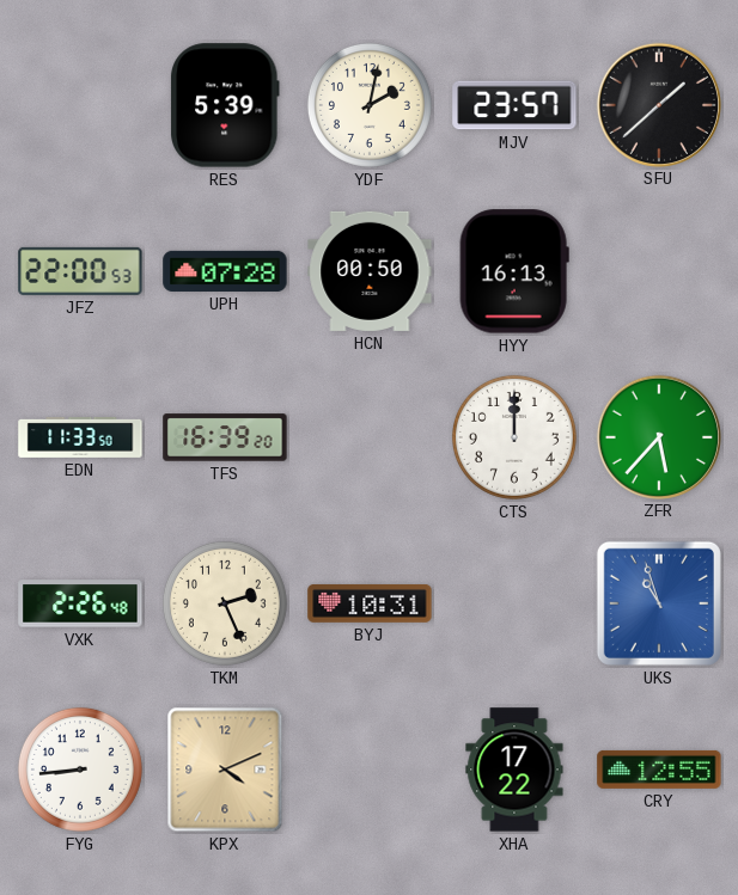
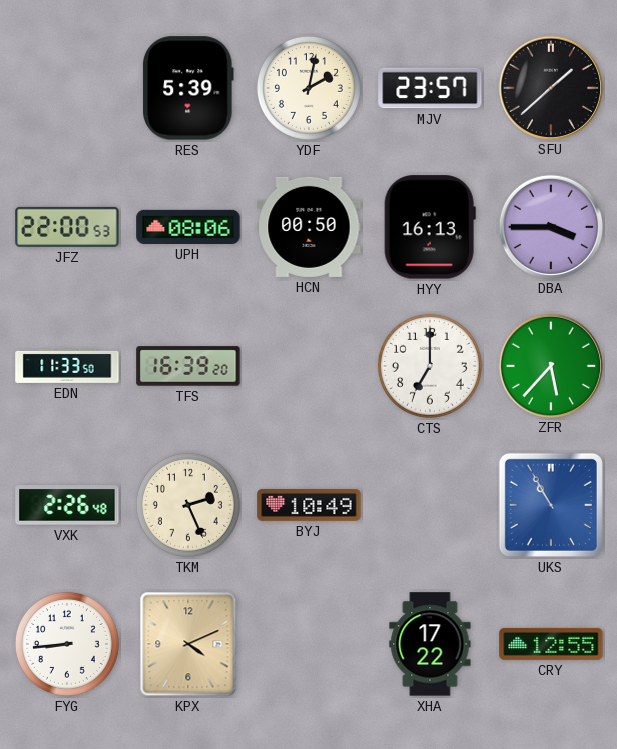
UPH: 07:28 -> 08:06 (188, 227)
DBA: none -> 3:45 (550, 226)
CTS: 12:00 -> 7:00 (430, 366)
BYJ: 10:31 -> 10:49 (309, 505)
UKS: 10:57 -> 10:55 (551, 505)
